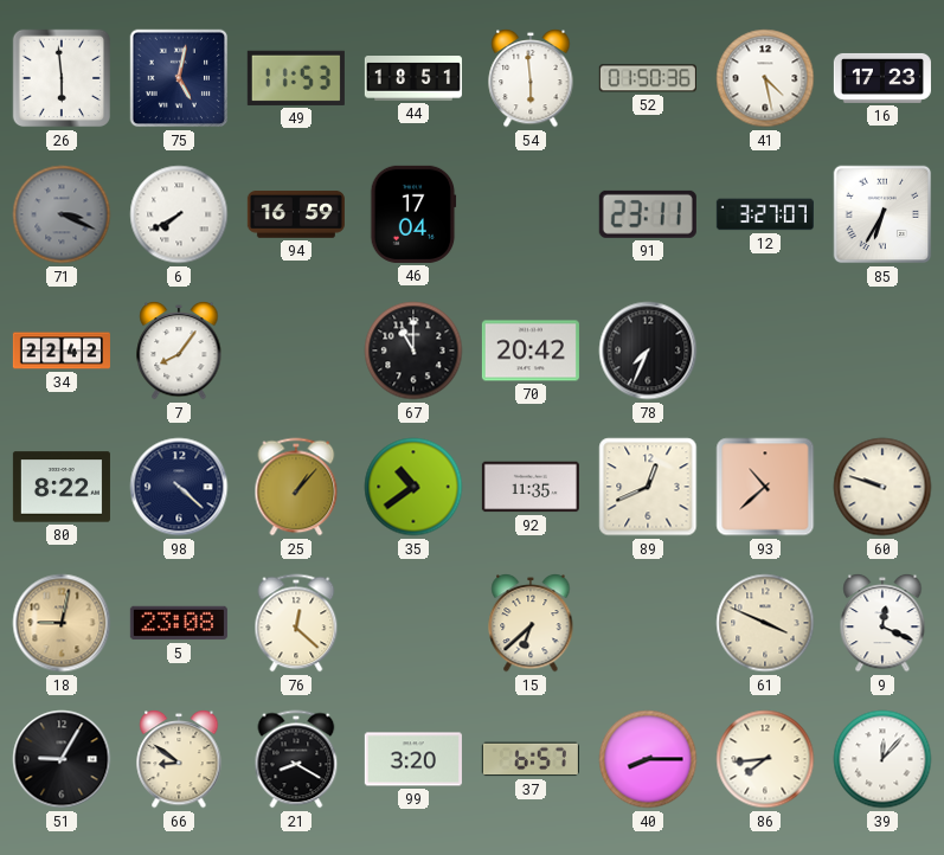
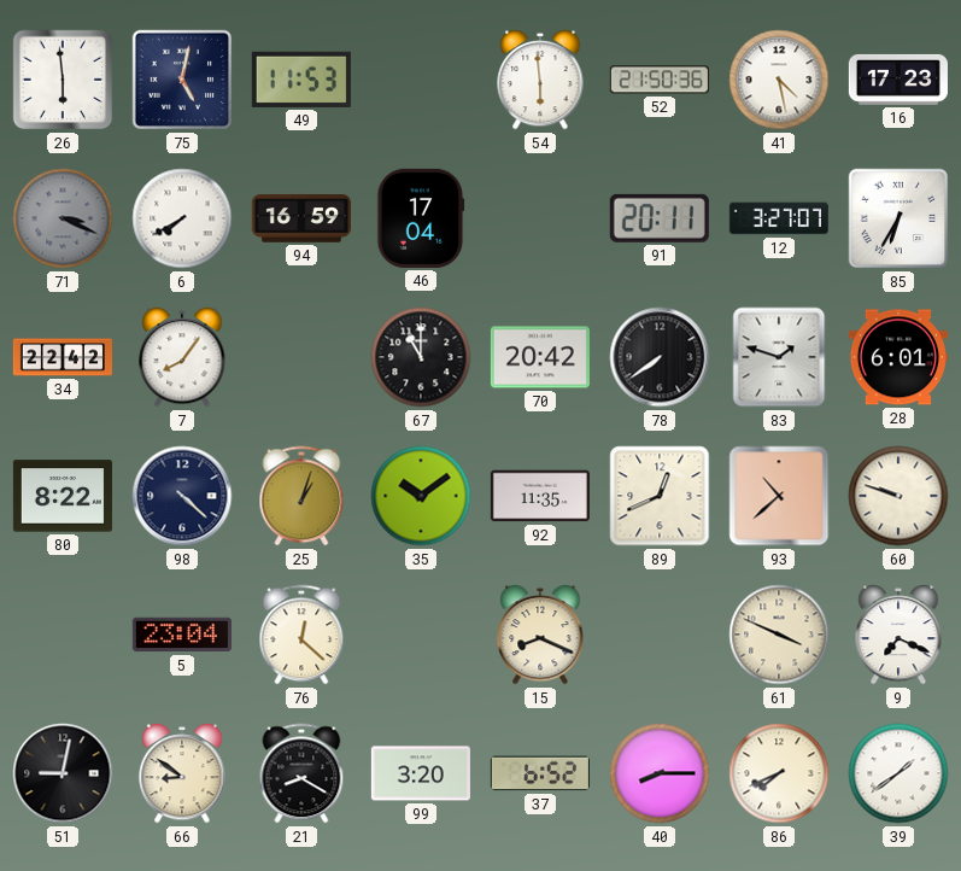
44: 18:51 -> none (413, 79)
52: 01:50 -> 21:50 (660, 80)
91: 23:11 -> 20:11 (660, 218)
78: 7:34 -> 7:39 (660, 357)
83: none -> 1:48 (779, 357)
28: none -> 6:01 (898, 357)
25: 1:07 -> 1:03 (301, 496)
35: 10:39 -> 10:09 (421, 496)
18: 9:02 -> none (62, 623)
5: 23:08 -> 23:04 (182, 635)
15: 6:38 -> 8:19 (540, 635)
9: 12:19 -> 7:19 (898, 635)
51: 9:05 -> 9:02 (63, 773)
37: 6:57 -> 6:52 (540, 773)
86: 7:44 -> 7:41 (779, 773)
39: 12:07 -> 1:39 (898, 773)
